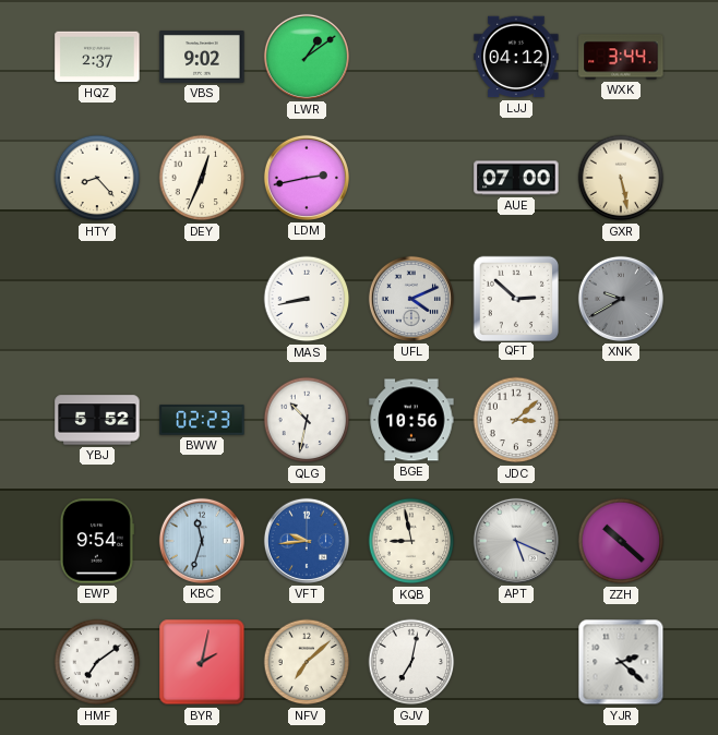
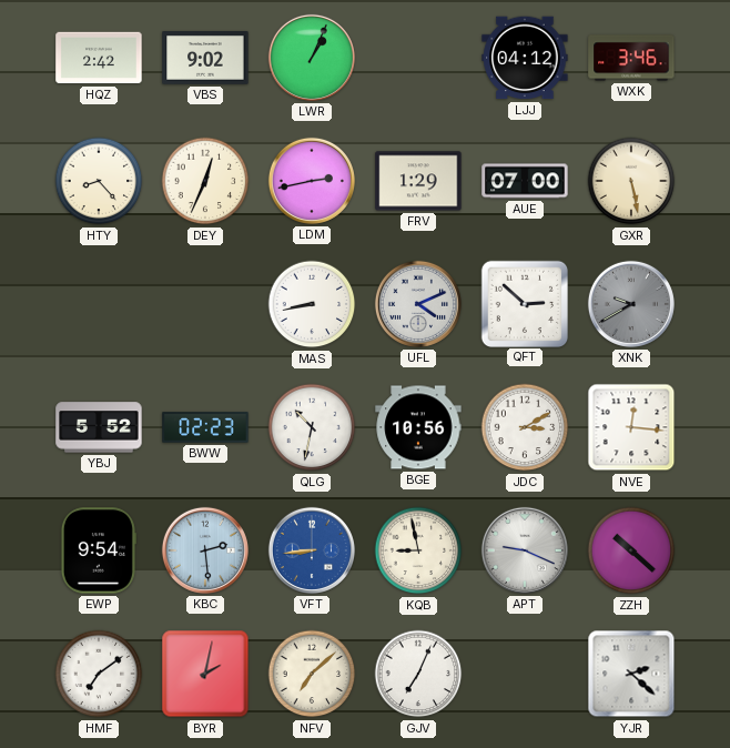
HQZ: 2:37 -> 2:42 (99, 58)
LWR: 1:09 -> 1:04 (312, 58)
WXK: 3:44 -> 3:46 (631, 58)
FRV: none -> 1:29 (418, 181)
JDC: 3:08 -> 3:10 (525, 427)
NVE: none -> 12:16 (631, 427)
KBC: 11:33 -> 2:29 (205, 550)
VFT: 9:44 -> 8:44 (312, 550)
APT: 5:19 -> 9:19 (525, 550)
GJV: 7:02 -> 7:04 (418, 674)
